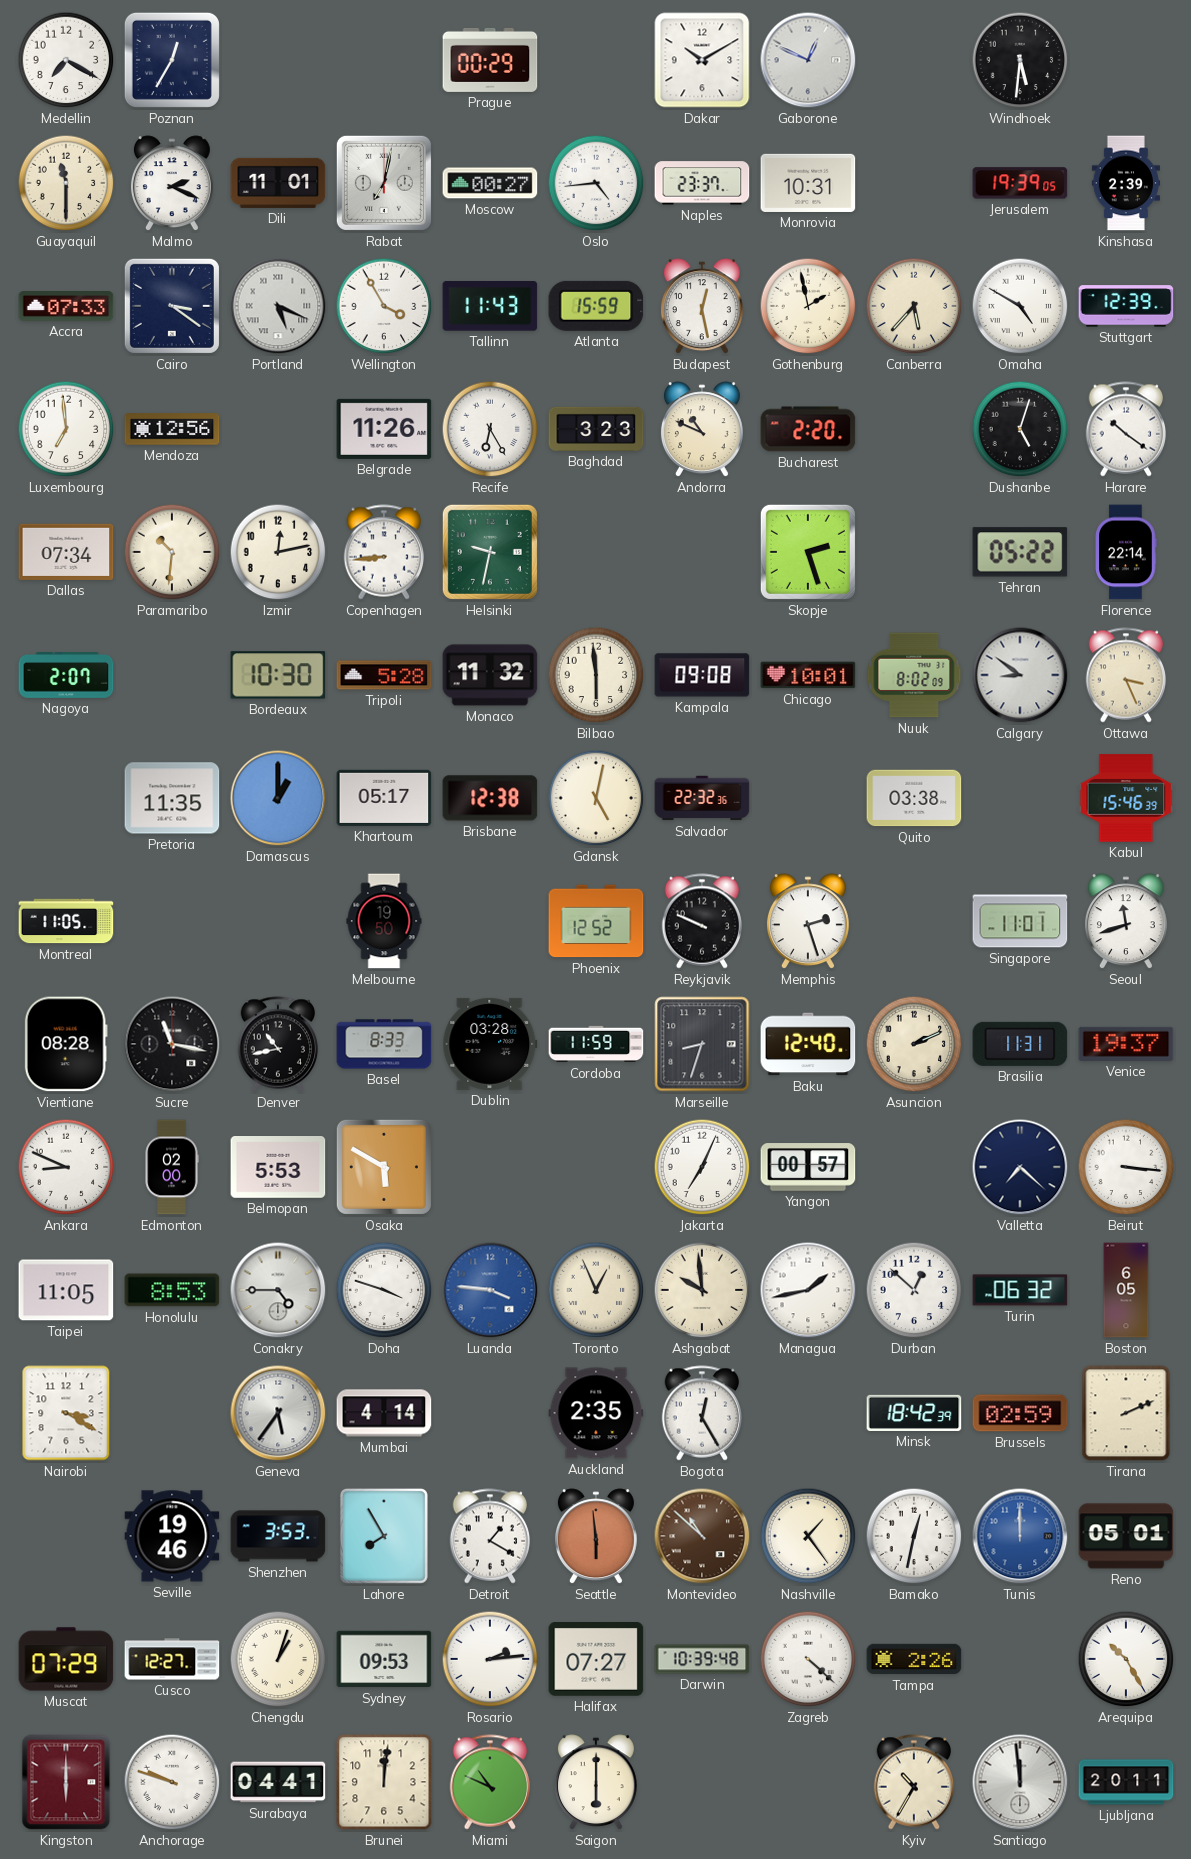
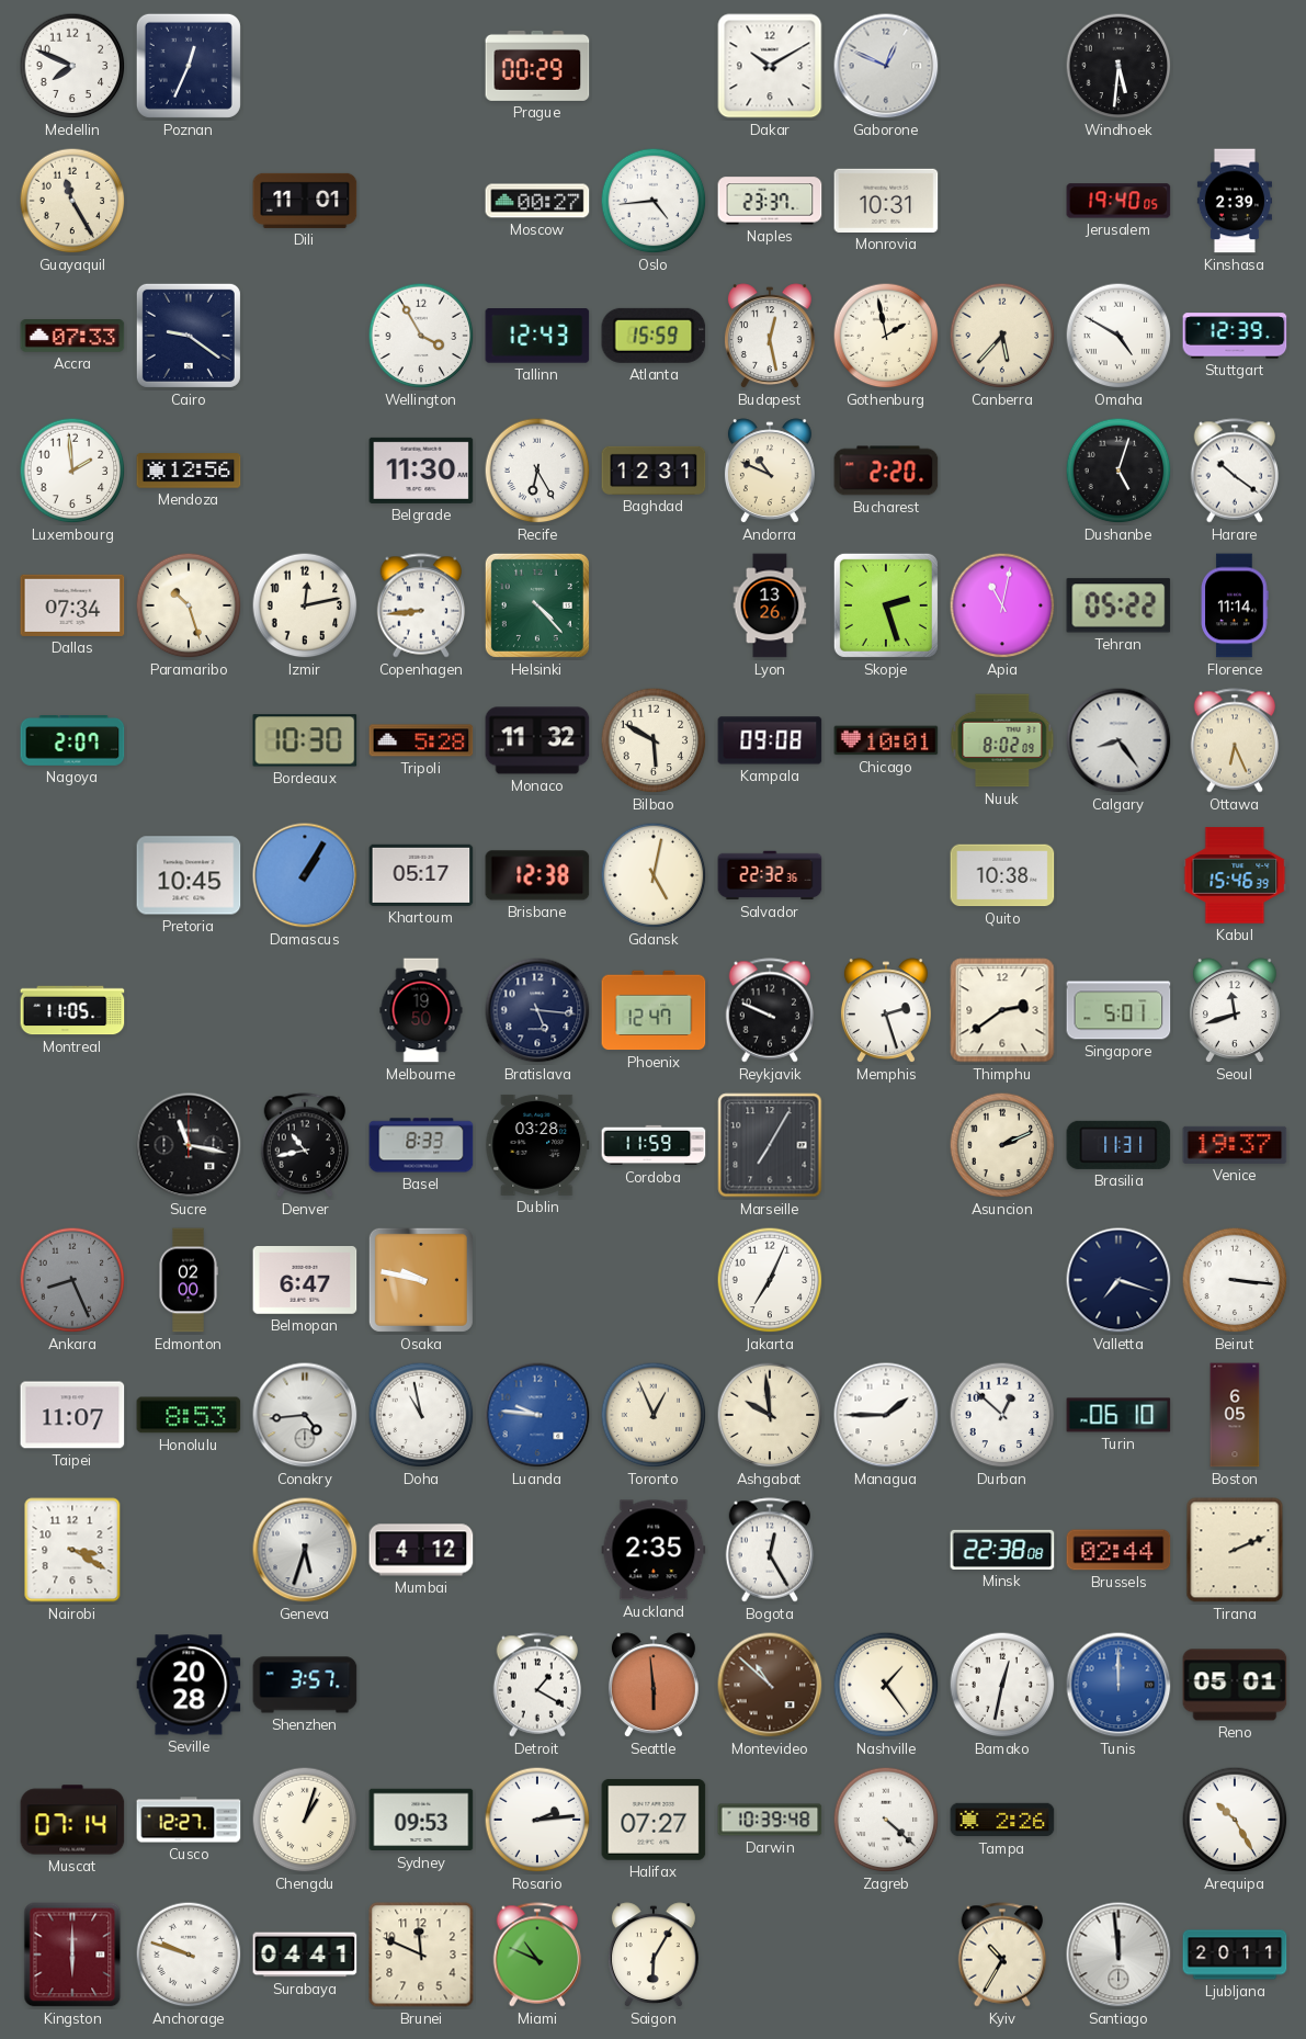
Medellin: 7:20 -> 7:49 (72, 66)
Poznan: 12:35 -> 12:34 (189, 66)
Guayaquil: 11:30 -> 11:25 (72, 201)
Malmo: 2:19 -> none (172, 184)
Rabat: 7:02 -> none (384, 183)
Jerusalem: 19:39 -> 19:40 (1118, 201)
Cairo: 3:21 -> 9:21 (189, 336)
Portland: 5:19 -> none (278, 306)
Tallinn: 11:43 -> 12:43 (537, 336)
Luxembourg: 6:59 -> 1:59 (72, 471)
Belgrade: 11:26 -> 11:30 (421, 471)
Baghdad: 3:23 -> 12:31 (654, 471)
Paramaribo: 10:31 -> 10:27 (189, 605)
Helsinki: 9:32 -> 4:23 (537, 605)
Lyon: none -> 13:26 (770, 605)
Apia: none -> 11:02 (1002, 605)
Florence: 22:14 -> 11:14 (1235, 605)
Bilbao: 5:59 -> 5:50 (654, 740)
Calgary: 8:51 -> 8:24 (1118, 740)
Ottawa: 3:26 -> 6:26 (1235, 740)
Pretoria: 11:35 -> 10:45 (189, 875)
Damascus: 1:00 -> 1:05 (305, 875)
Quito: 03:38 -> 10:38 (1002, 875)
Bratislava: none -> 5:16 (537, 1010)
Phoenix: 12:52 -> 12:47 (654, 1010)
Thimphu: none -> 2:39 (1002, 1010)
Singapore: 11:01 -> 5:01 (1118, 1010)
Vientiane: 08:28 -> none (66, 1044)
Marseille: 8:33 -> 7:05 (770, 1145)
Baku: 12:40 -> none (808, 1044)
Ankara: 8:49 -> 8:26 (72, 1280)
Ankara dial: white -> grey (72, 1280)
Belmopan: 5:53 -> 6:47 (305, 1281)
Osaka: 5:50 -> 9:47 (421, 1280)
Yangon: 00:57 -> none (808, 1167)
Valletta: 7:22 -> 7:18 (1118, 1280)
Taipei: 11:05 -> 11:07 (72, 1415)
Conakry: 4:45 -> 4:44 (305, 1415)
Doha: 3:48 -> 10:58 (421, 1415)
Luanda: 3:46 -> 9:46 (537, 1415)
Managua: 1:43 -> 1:45 (886, 1415)
Turin: 06:32 -> 06:10 (1118, 1415)
Geneva: 5:36 -> 5:33 (305, 1550)
Mumbai: 4:14 -> 4:12 (421, 1550)
Minsk: 18:42 -> 22:38 (1002, 1550)
Brussels: 02:59 -> 02:44 (1118, 1550)
Seville: 19:46 -> 20:28 (189, 1685)
Shenzhen: 3:53 -> 3:57 (305, 1685)
Lahore: 7:55 -> none (384, 1536)
Muscat: 07:29 -> 07:14 (72, 1820)
Brunei: 12:01 -> 11:49 (421, 1955)
Saigon: 6:00 -> 6:05 (654, 1956)
